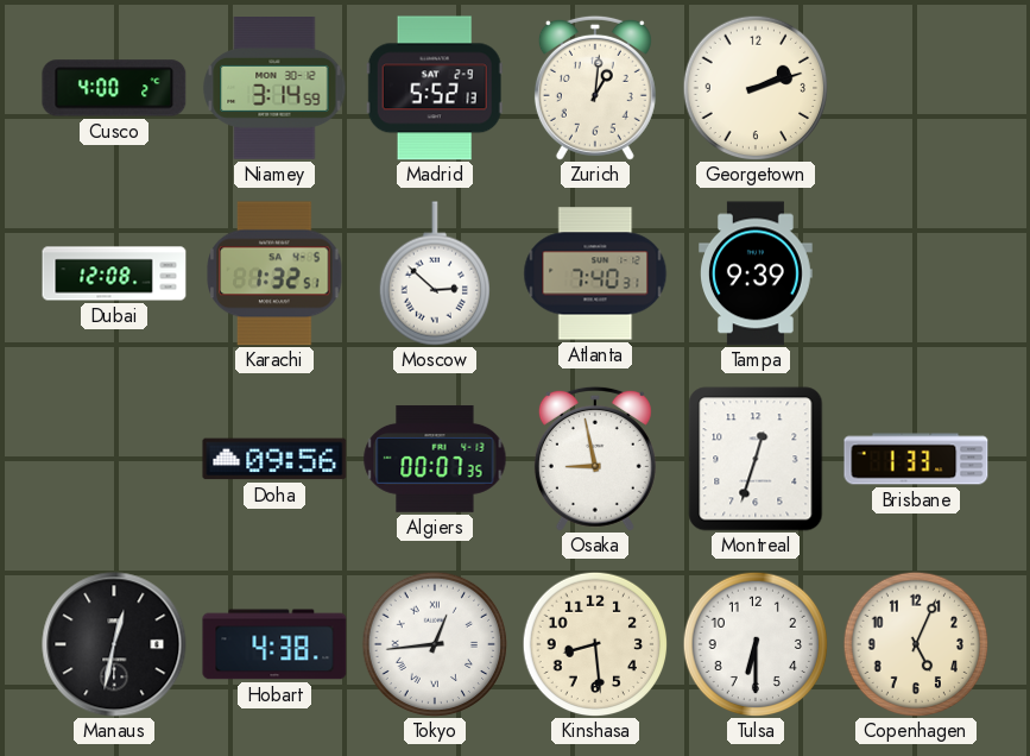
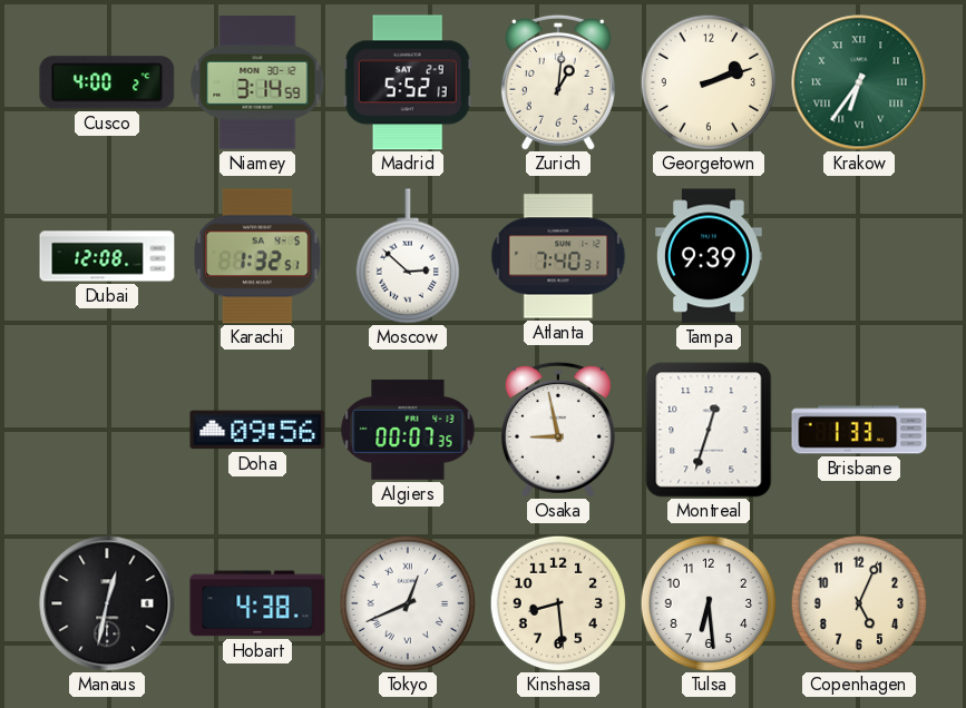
Krakow: none -> 6:36 (859, 82)
Tokyo: 12:44 -> 12:41 (408, 603)
Tulsa: 6:30 -> 6:29 (709, 603)
